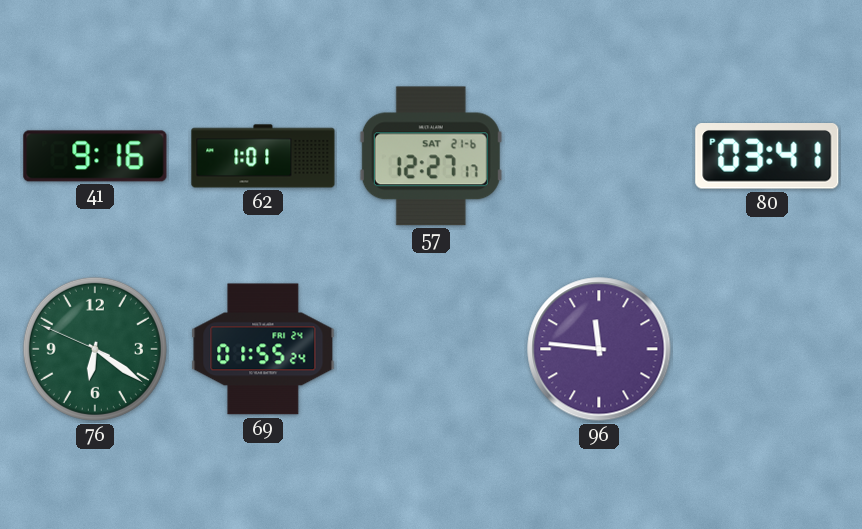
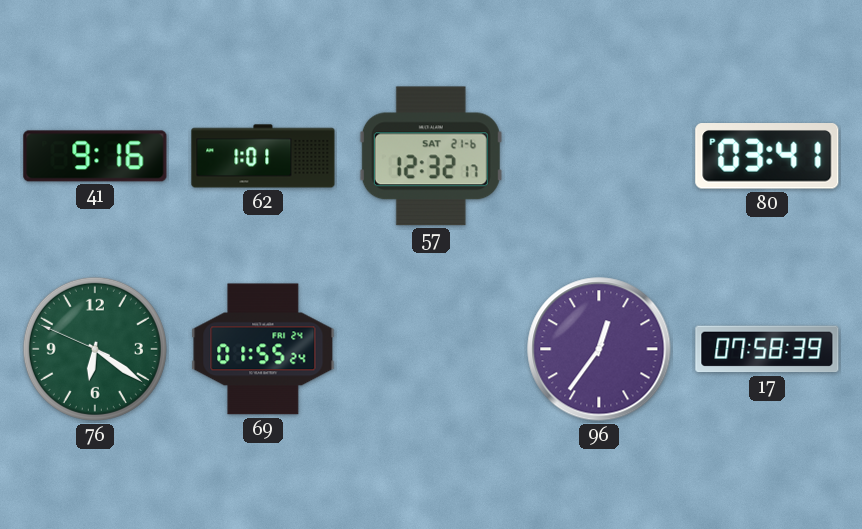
57: 12:27 -> 12:32 (431, 156)
96: 11:46 -> 12:36 (599, 349)
17: none -> 07:58 (767, 349)
